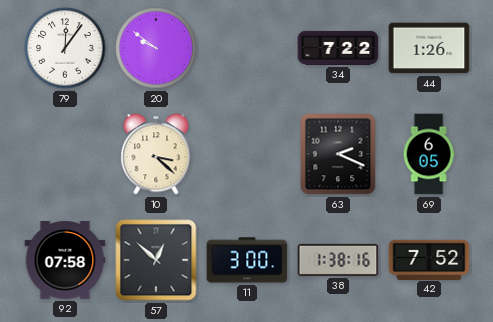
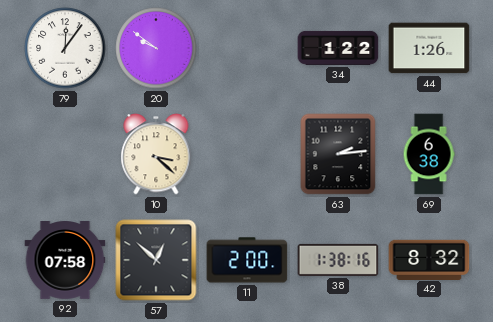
34: 7:22 -> 1:22 (338, 48)
63: 2:19 -> 2:14 (338, 154)
69: 6:05 -> 6:38 (429, 154)
11: 3:00 -> 2:00 (247, 260)
42: 7:52 -> 8:32 (429, 259)
